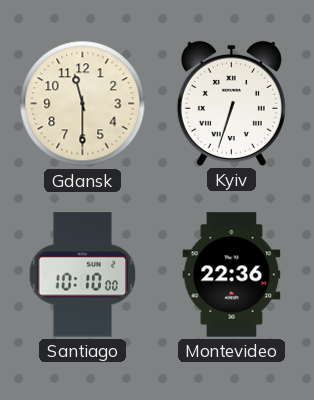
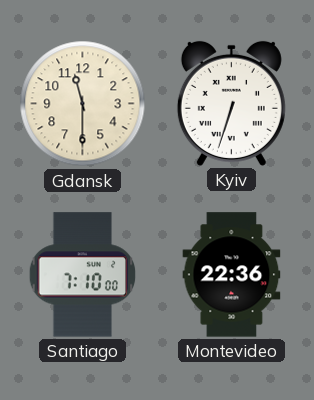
Santiago: 10:10 -> 7:10 (83, 275)
